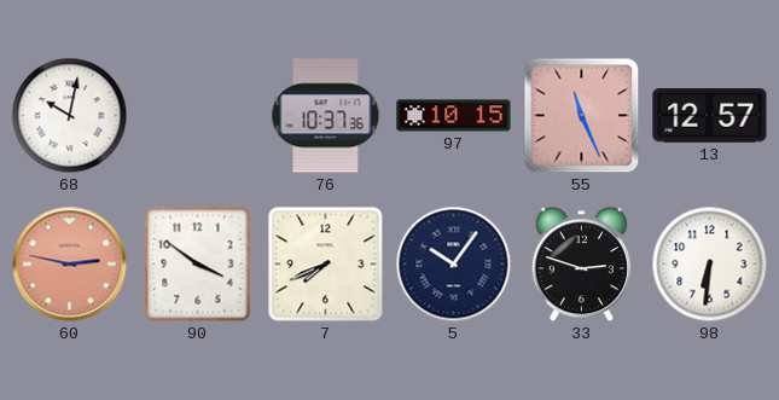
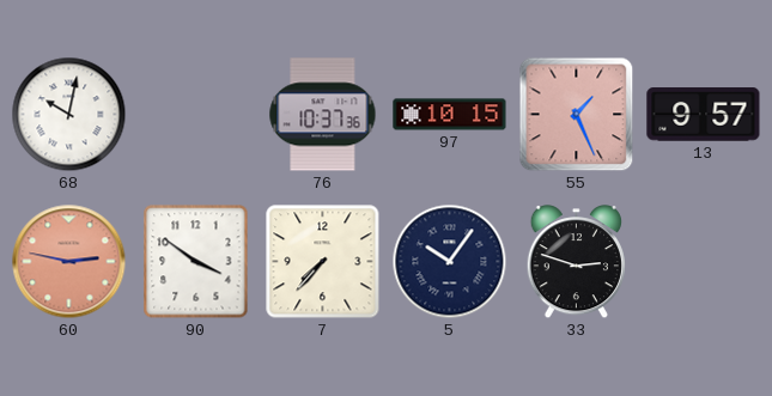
55: 11:26 -> 1:26 (577, 115)
13: 12:57 -> 9:57 (704, 115)
7: 7:41 -> 7:37 (323, 262)
98: 6:31 -> none (710, 265)
